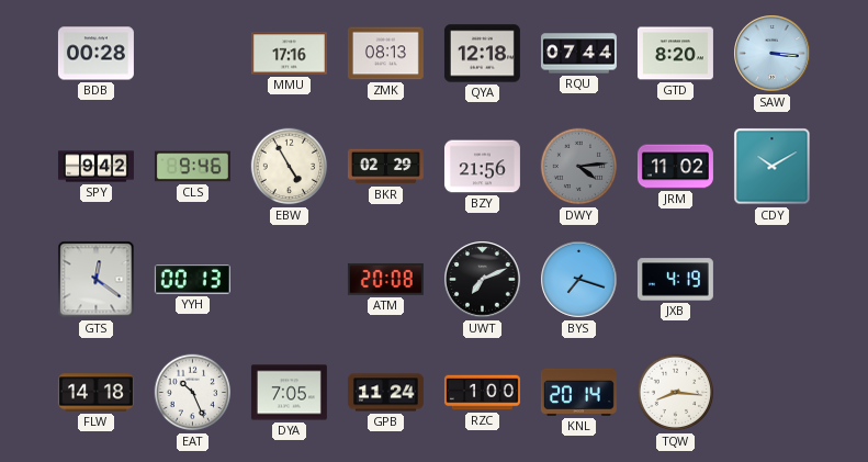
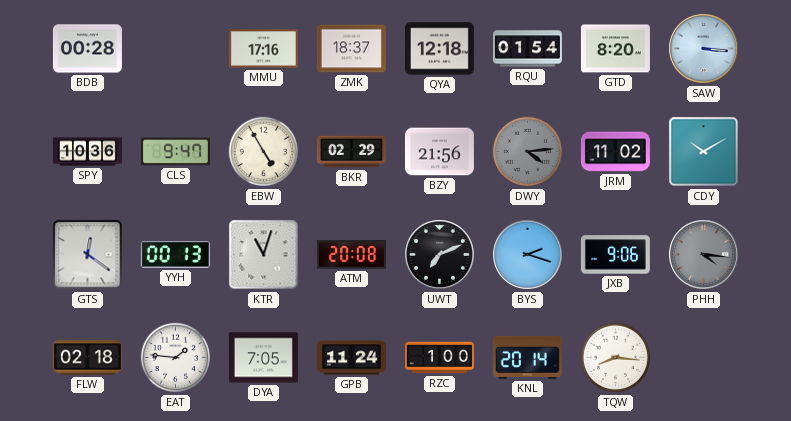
ZMK: 08:13 -> 18:37 (351, 49)
RQU: 07:44 -> 01:54 (527, 49)
SPY: 9:42 -> 10:36 (87, 152)
CLS: 9:46 -> 9:47 (175, 152)
KTR: none -> 11:03 (264, 255)
BYS: 7:18 -> 2:18 (528, 255)
JXB: 4:19 -> 9:06 (615, 255)
PHH: none -> 4:16 (704, 255)
FLW: 14:18 -> 02:18 (87, 358)
EAT: 10:26 -> 1:46 (176, 358)
